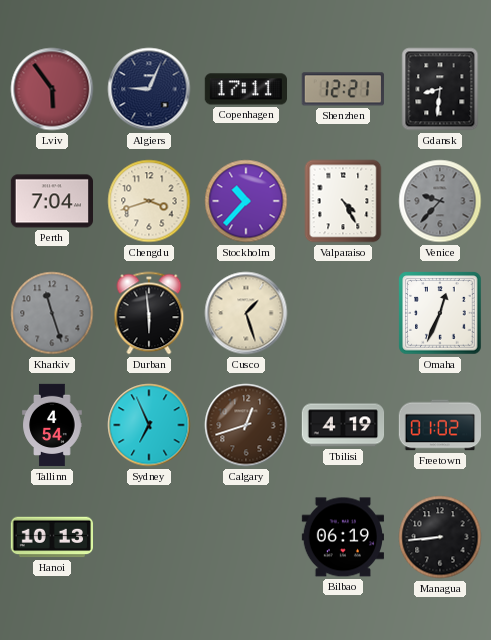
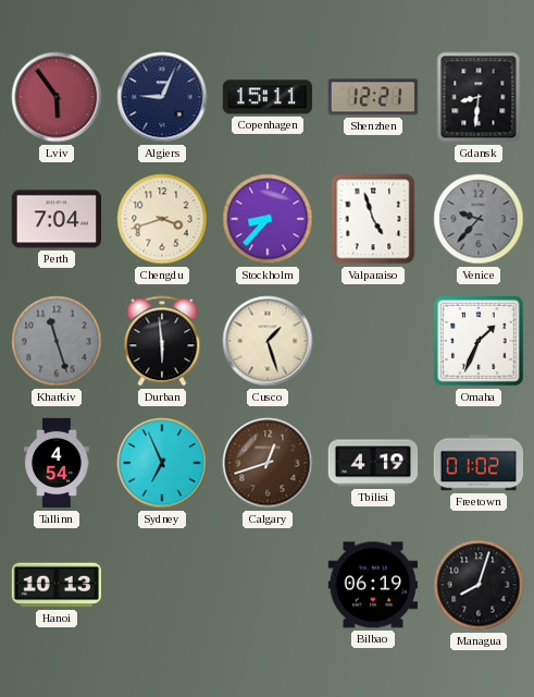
Copenhagen: 17:11 -> 15:11 (266, 97)
Stockholm: 10:37 -> 8:37 (268, 219)
Valparaiso: 4:25 -> 4:57 (373, 219)
Omaha: 12:34 -> 1:34 (479, 341)
Managua: 8:44 -> 8:03 (479, 585)
